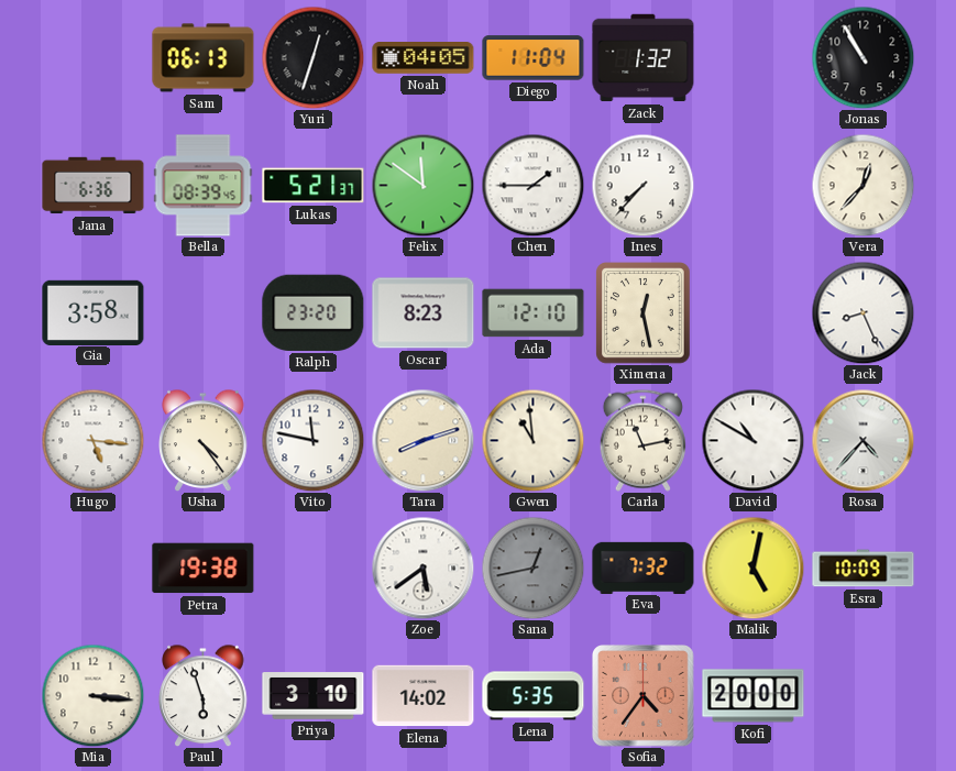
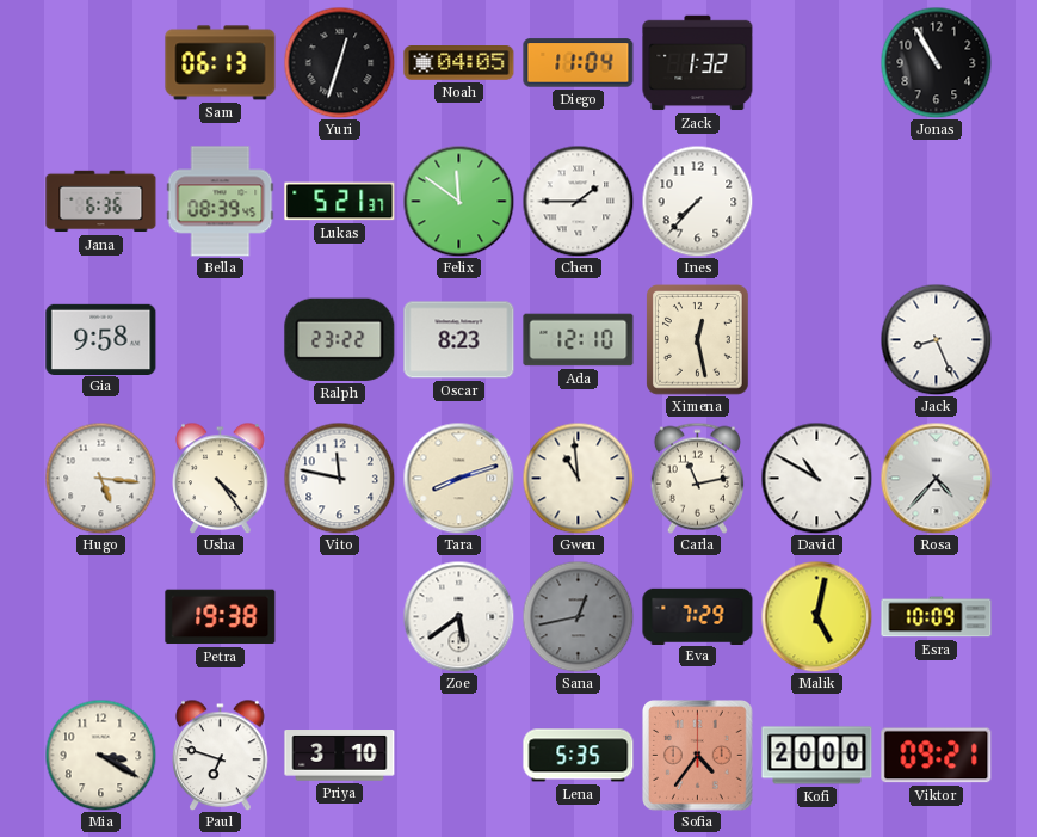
Vera: 12:37 -> none (862, 185)
Gia: 3:58 -> 9:58 (101, 339)
Ralph: 23:20 -> 23:22 (340, 339)
Eva: 7:32 -> 7:29 (698, 616)
Mia: 3:16 -> 3:20 (100, 755)
Paul: 5:57 -> 6:48 (221, 755)
Elena: 14:02 -> none (424, 696)
Viktor: none -> 09:21 (937, 756)
